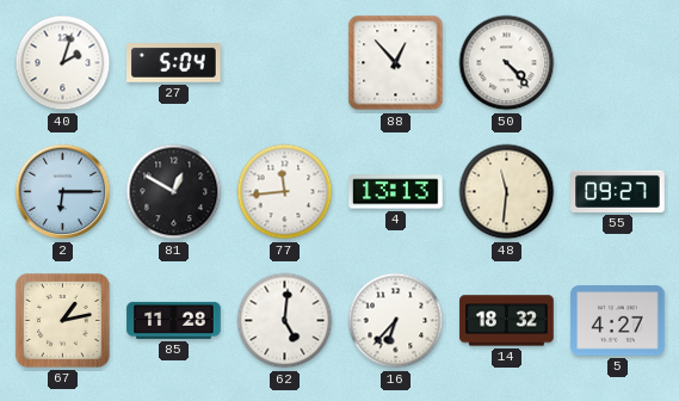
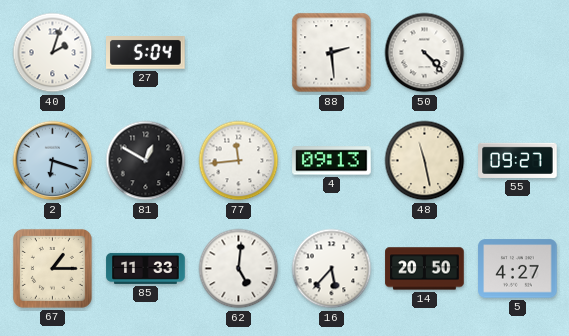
88: 12:53 -> 2:29 (332, 53)
2: 6:15 -> 6:18 (53, 161)
4: 13:13 -> 09:13 (332, 161)
48: 11:31 -> 11:28 (425, 161)
67: 1:13 -> 1:15 (52, 268)
85: 11:28 -> 11:33 (146, 268)
16: 6:37 -> 5:37 (332, 269)
14: 18:32 -> 20:50 (425, 269)
